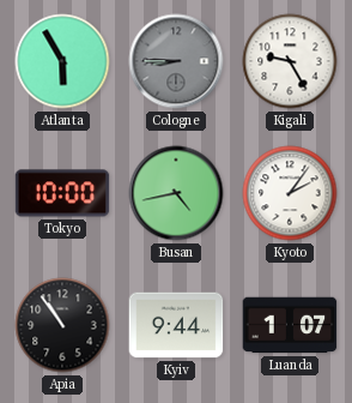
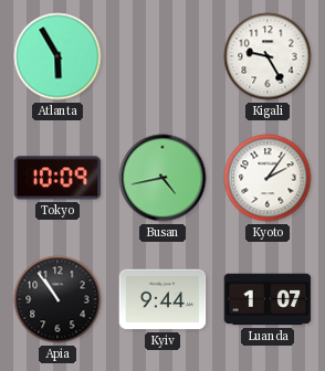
Cologne: 8:45 -> none (176, 61)
Tokyo: 10:00 -> 10:09 (57, 178)
